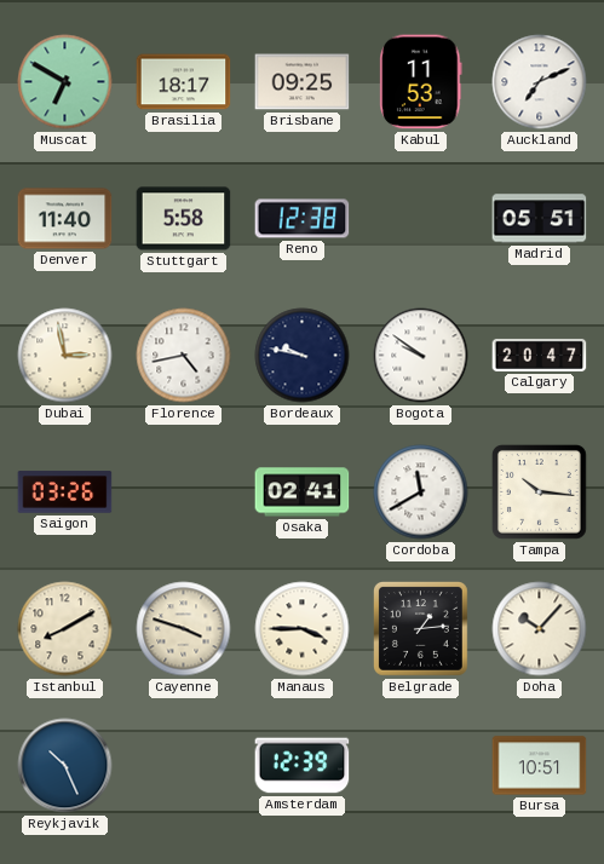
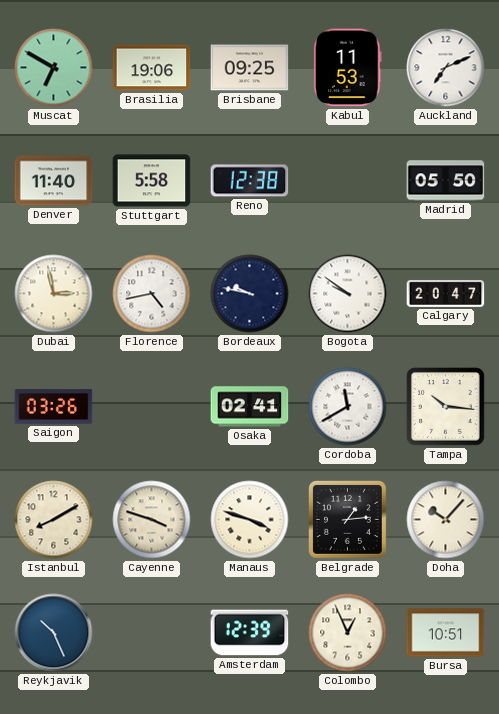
Brasilia: 18:17 -> 19:06 (152, 68)
Madrid: 05:51 -> 05:50 (446, 181)
Manaus: 3:45 -> 3:48 (250, 520)
Colombo: none -> 12:56 (348, 633)
